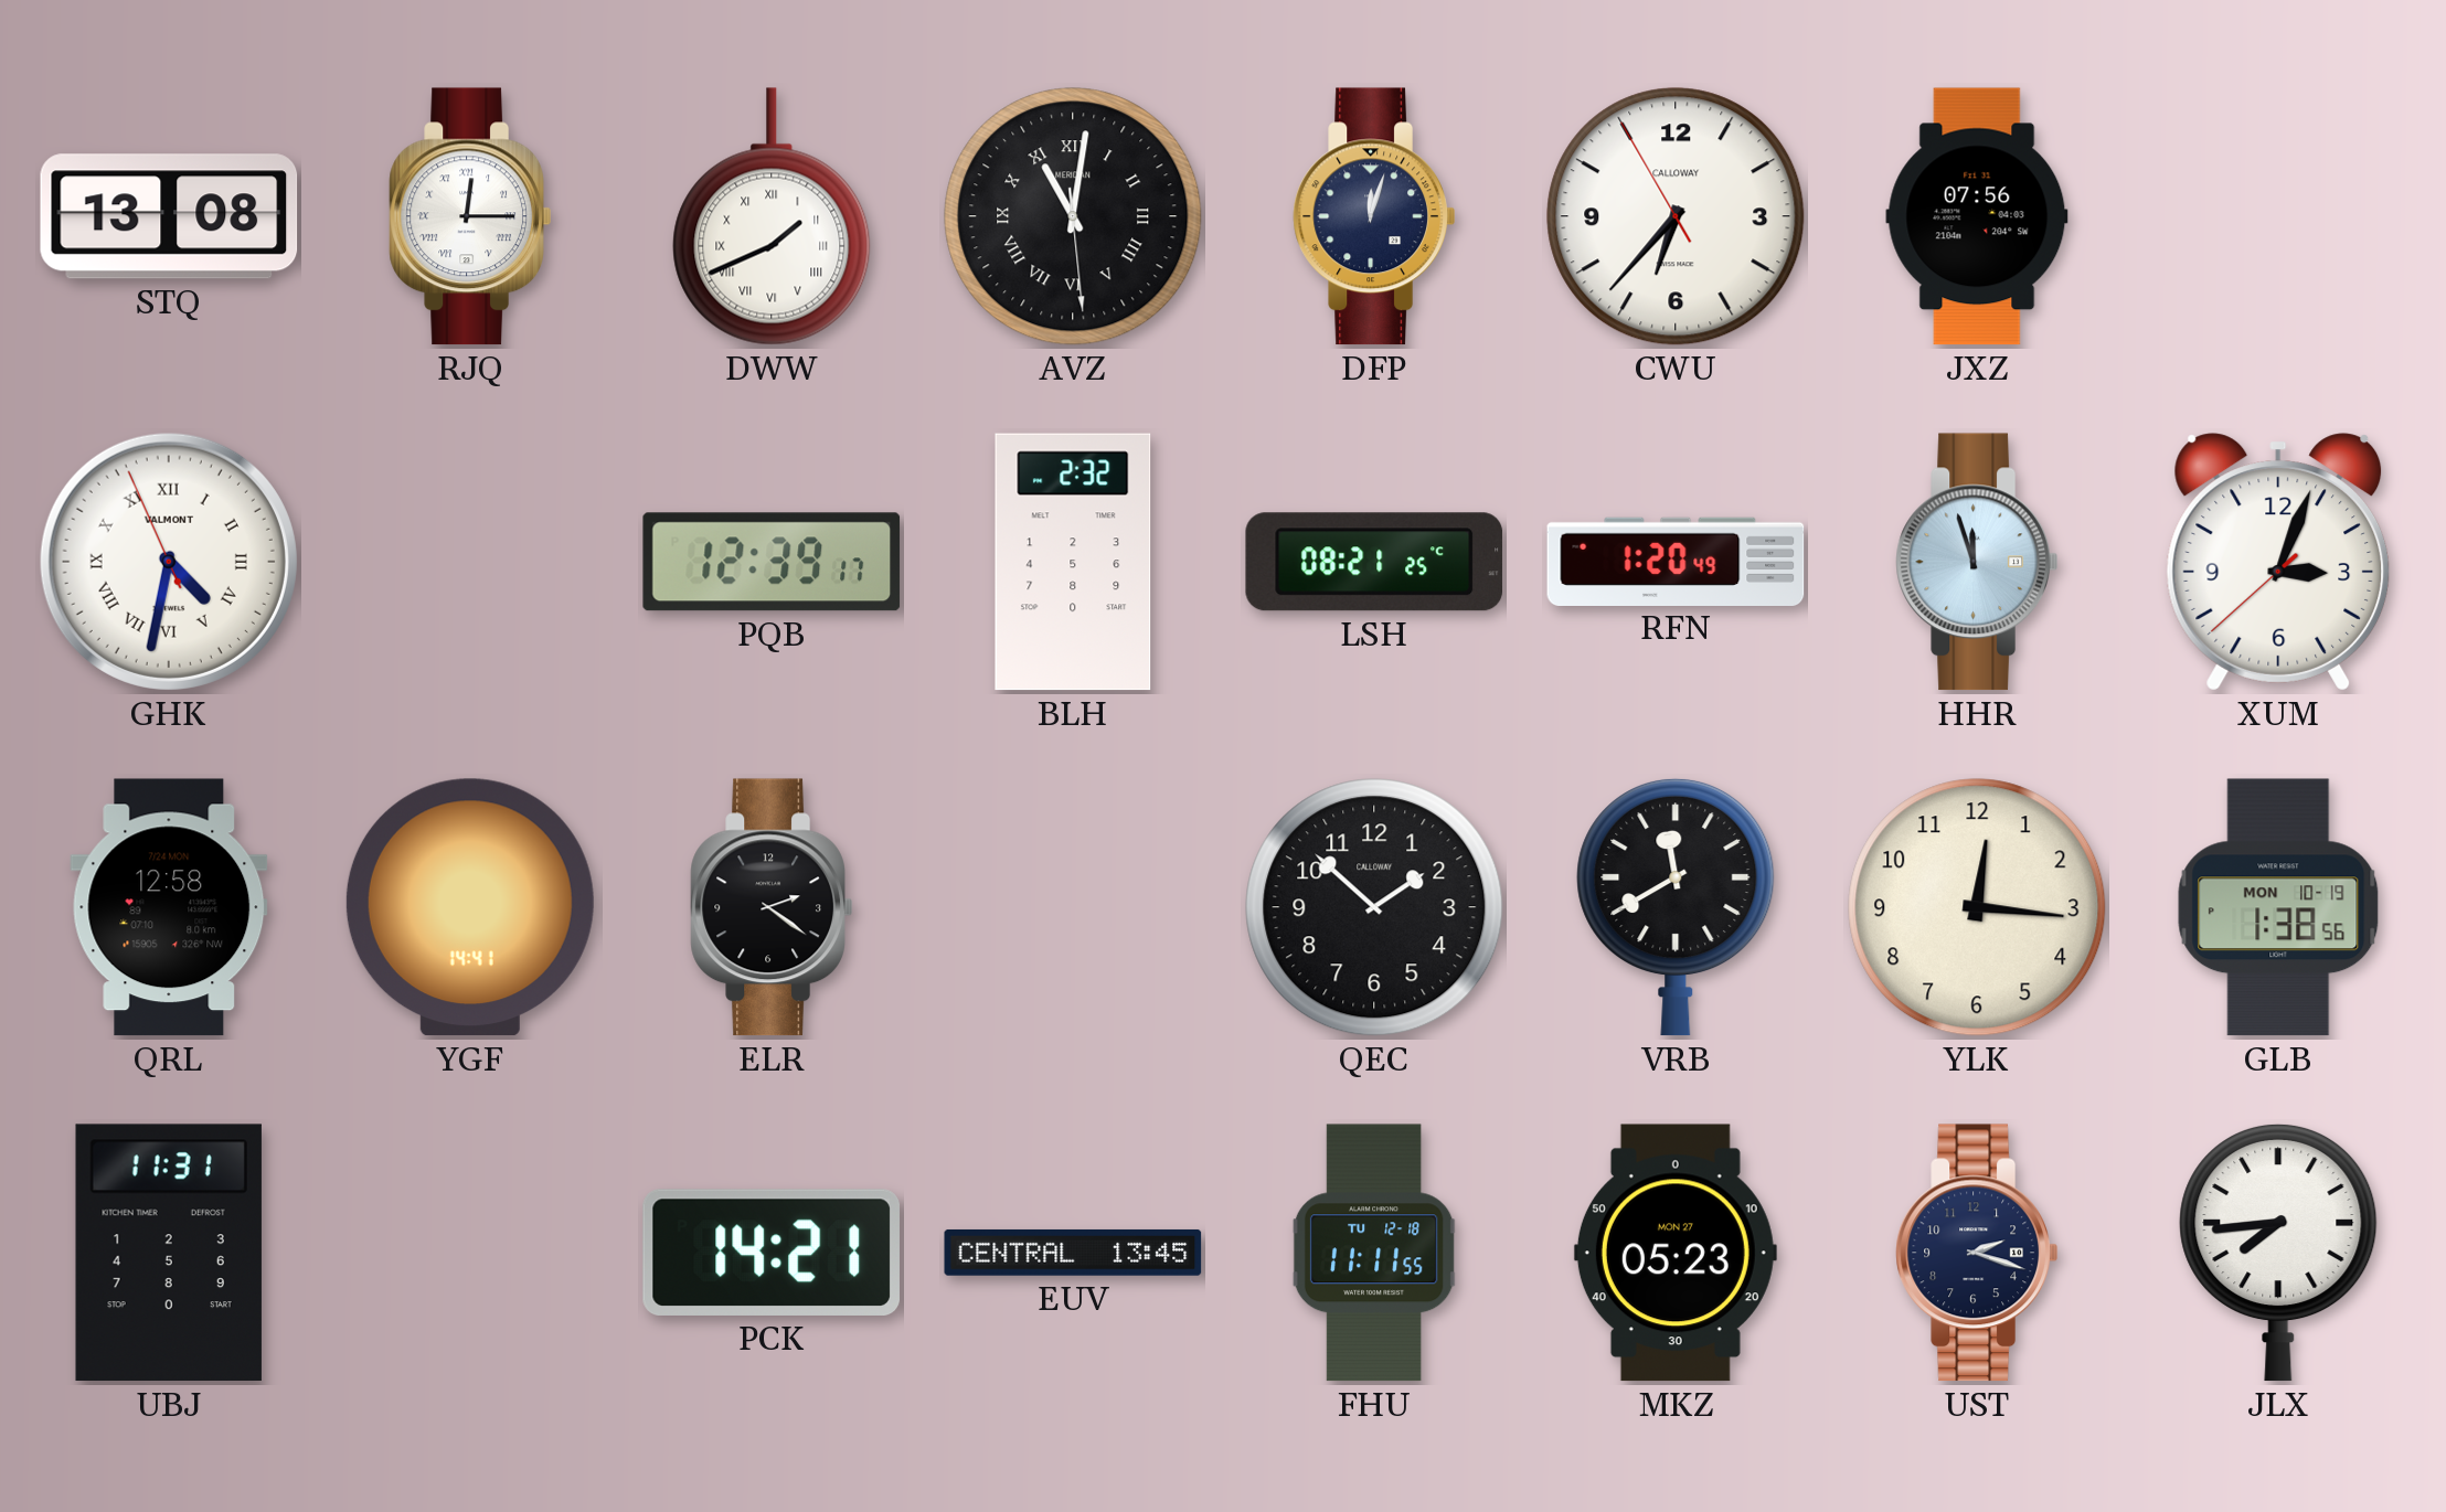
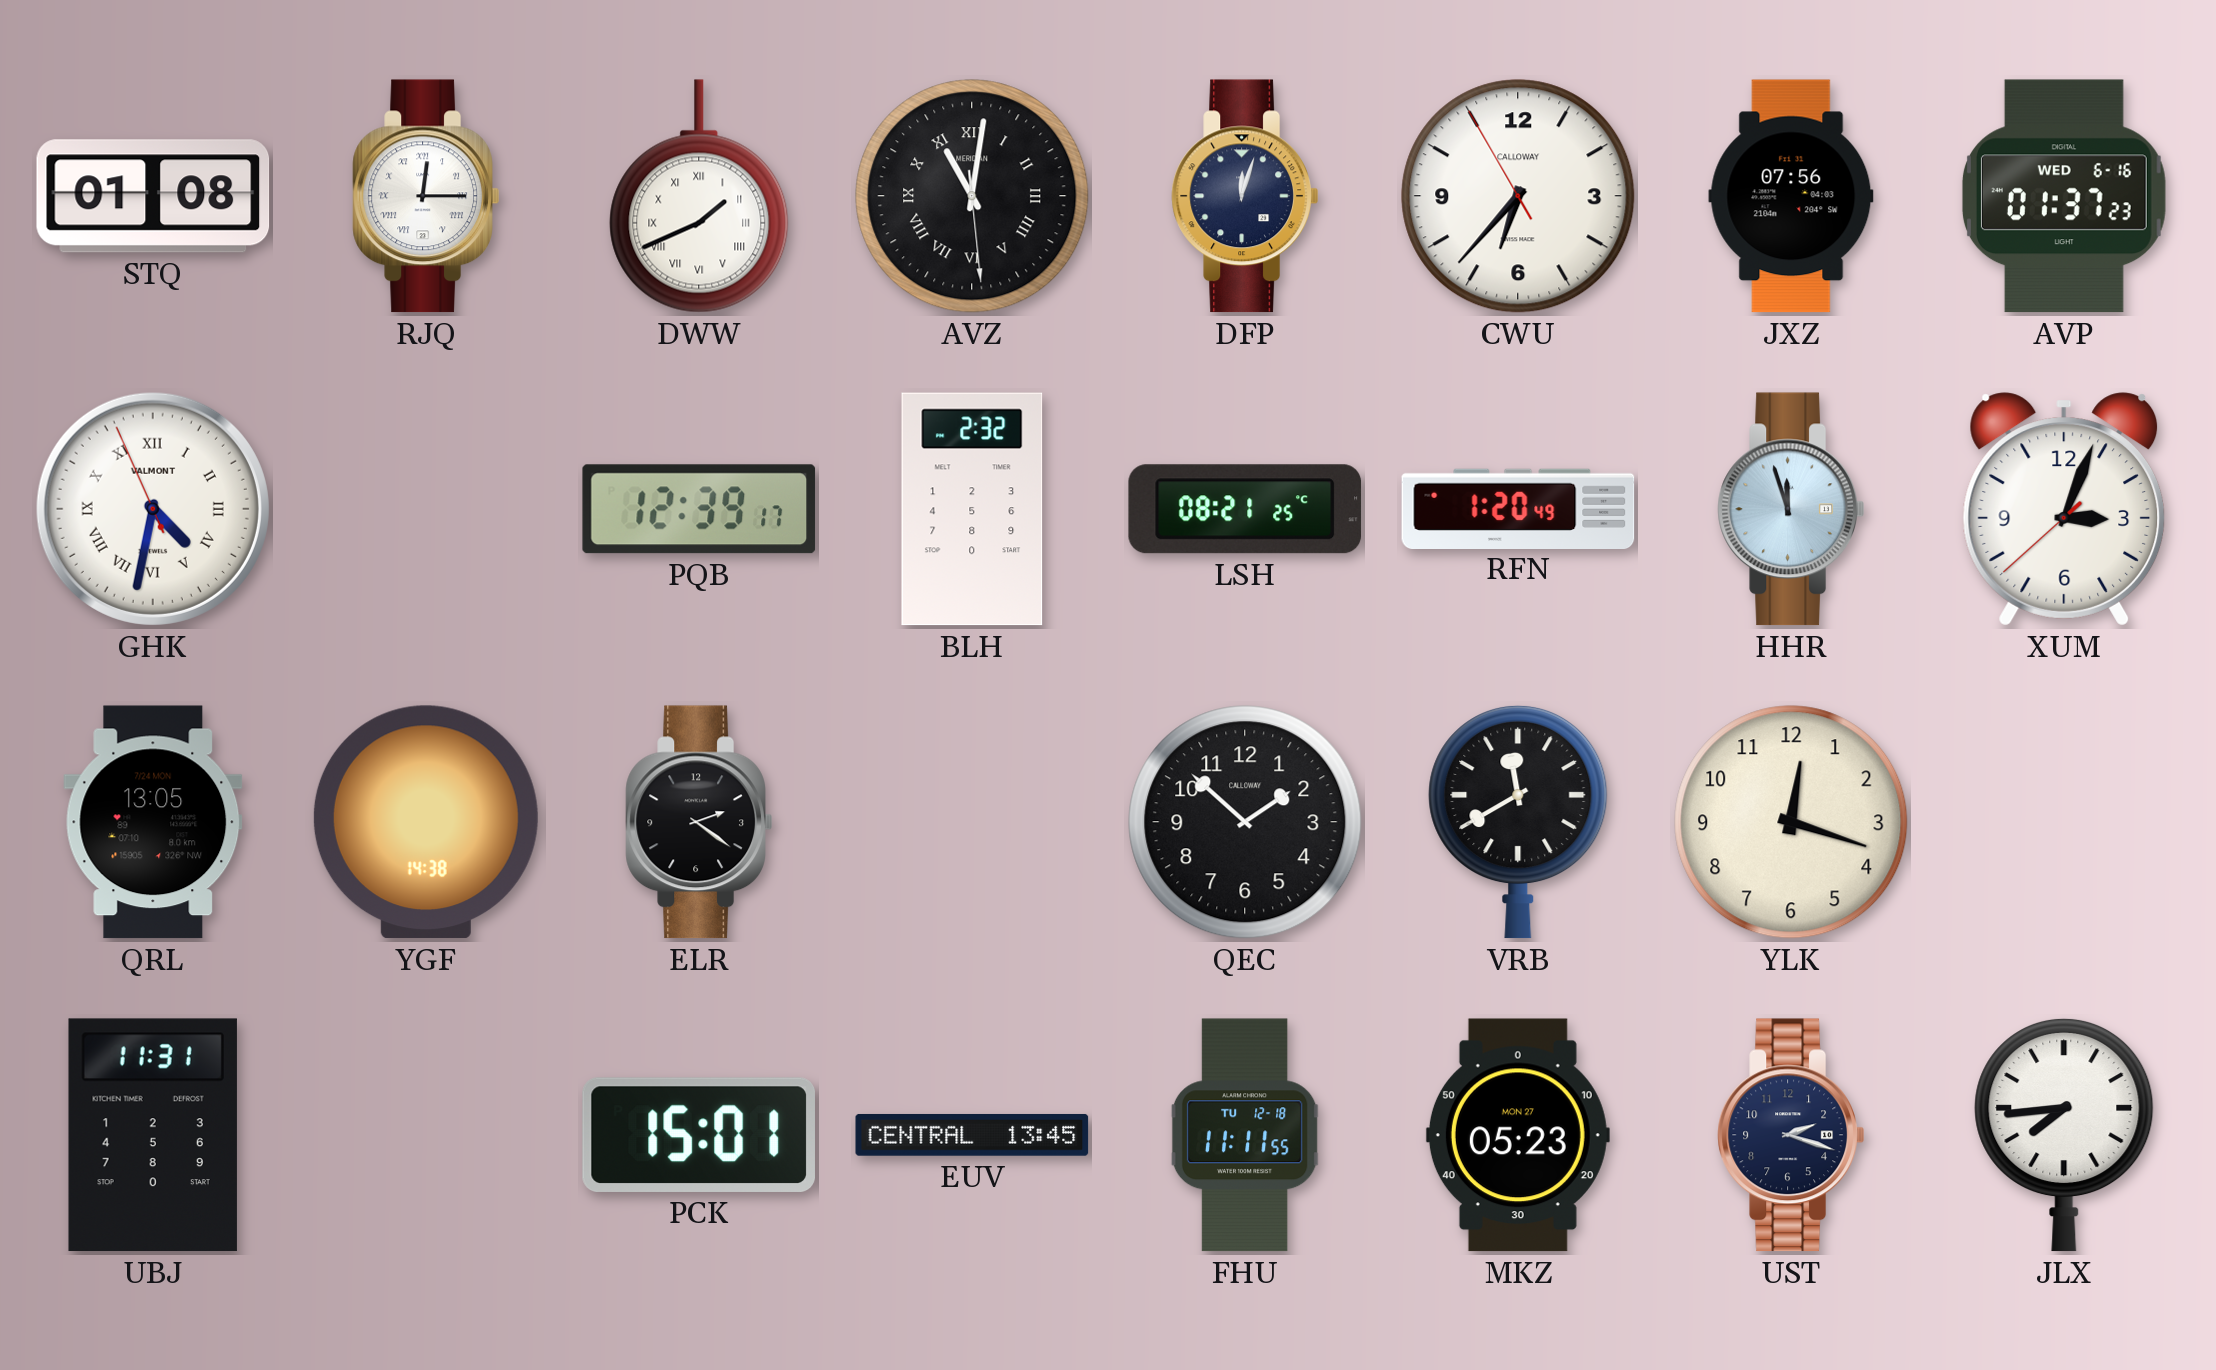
STQ: 13:08 -> 01:08 (153, 196)
AVP: none -> 01:37 (2064, 196)
QRL: 12:58 -> 13:05 (153, 822)
YGF: 14:41 -> 14:38 (426, 822)
YLK: 12:16 -> 12:18 (1791, 822)
GLB: 1:38 -> none (2278, 907)
PCK: 14:21 -> 15:01 (699, 1135)
